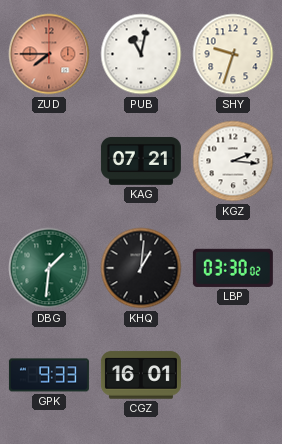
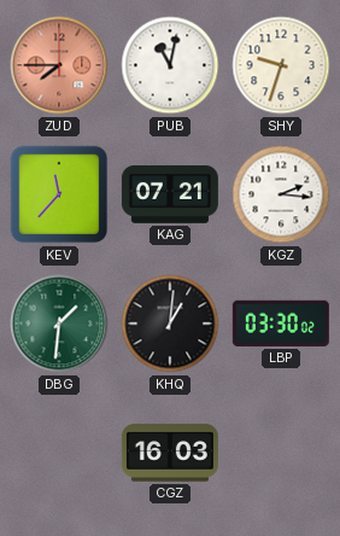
KEV: none -> 11:37 (59, 194)
GPK: 9:33 -> none (49, 375)
CGZ: 16:01 -> 16:03 (170, 453)
